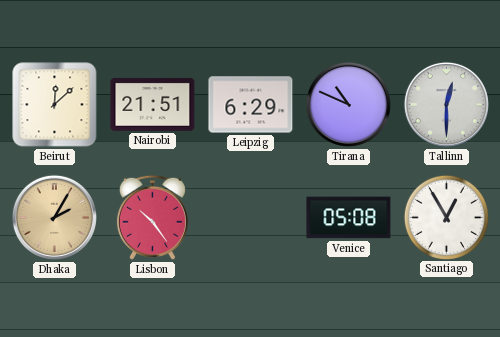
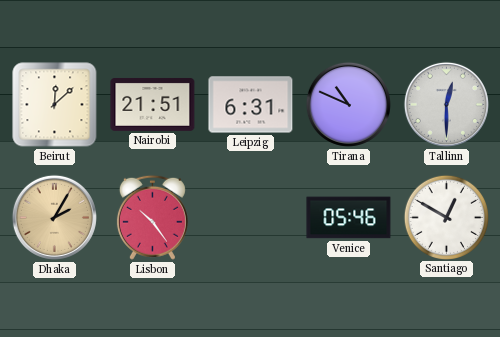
Leipzig: 6:29 -> 6:31 (251, 105)
Venice: 05:08 -> 05:46 (349, 218)
Santiago: 12:55 -> 12:50 (446, 217)
